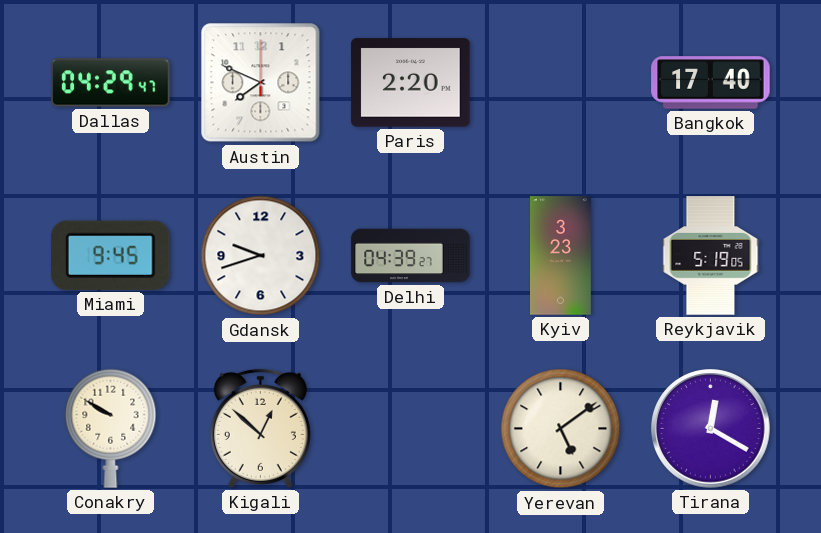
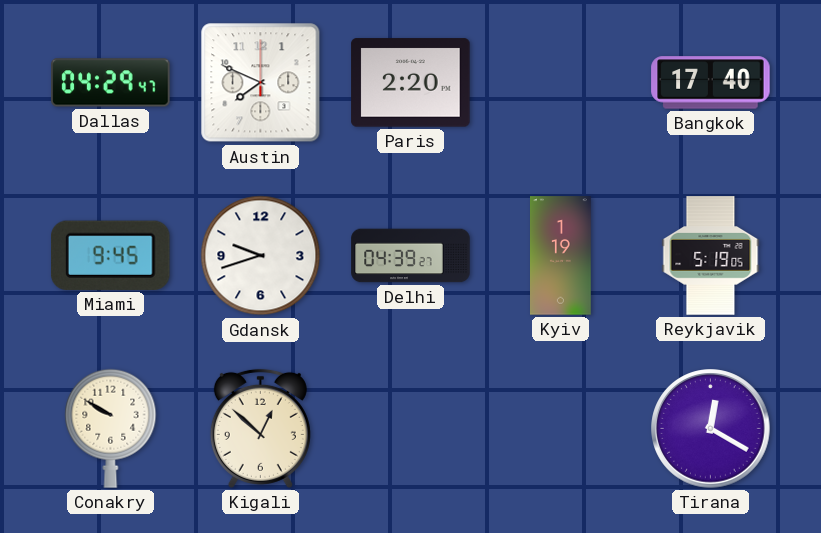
Kyiv: 3:23 -> 1:19 (561, 256)
Yerevan: 5:09 -> none (561, 429)
